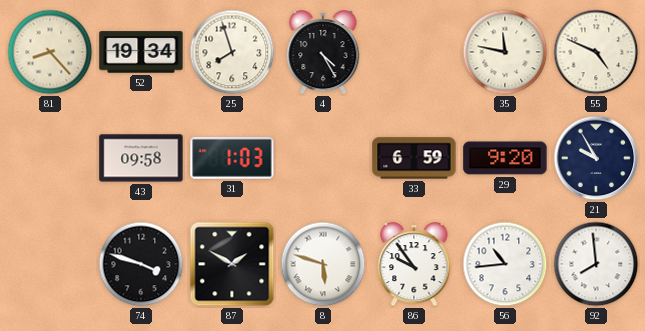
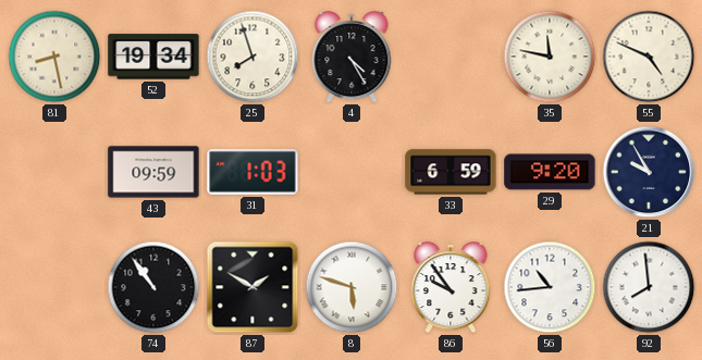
81: 8:23 -> 8:28 (54, 57)
43: 09:58 -> 09:59 (153, 172)
74: 3:48 -> 10:54 (153, 287)
